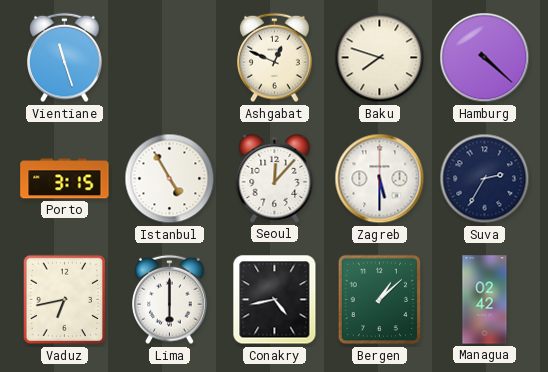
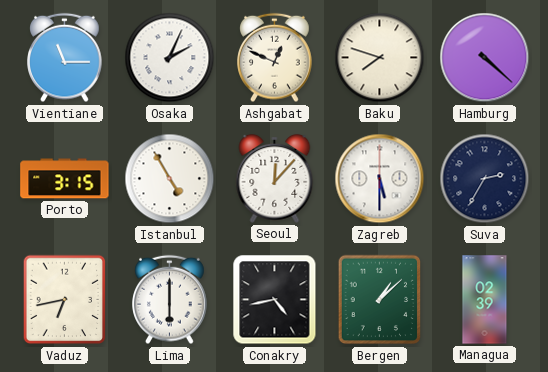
Vientiane: 11:27 -> 11:15 (65, 58)
Osaka: none -> 2:04 (170, 58)
Managua: 02:42 -> 02:39 (485, 300)
